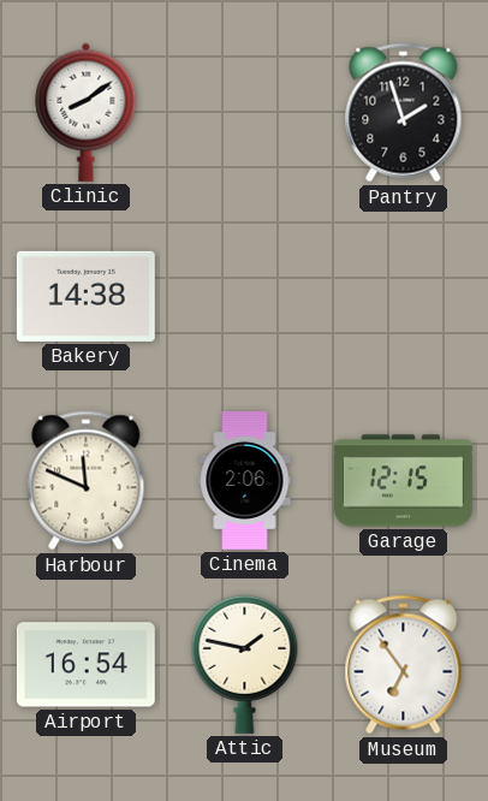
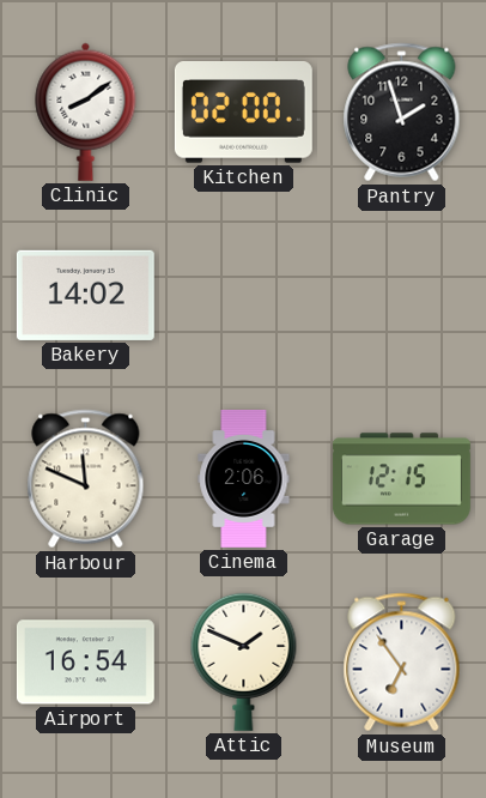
Kitchen: none -> 02:00 (243, 113)
Bakery: 14:38 -> 14:02 (85, 295)
Attic: 1:47 -> 1:49 (244, 661)
